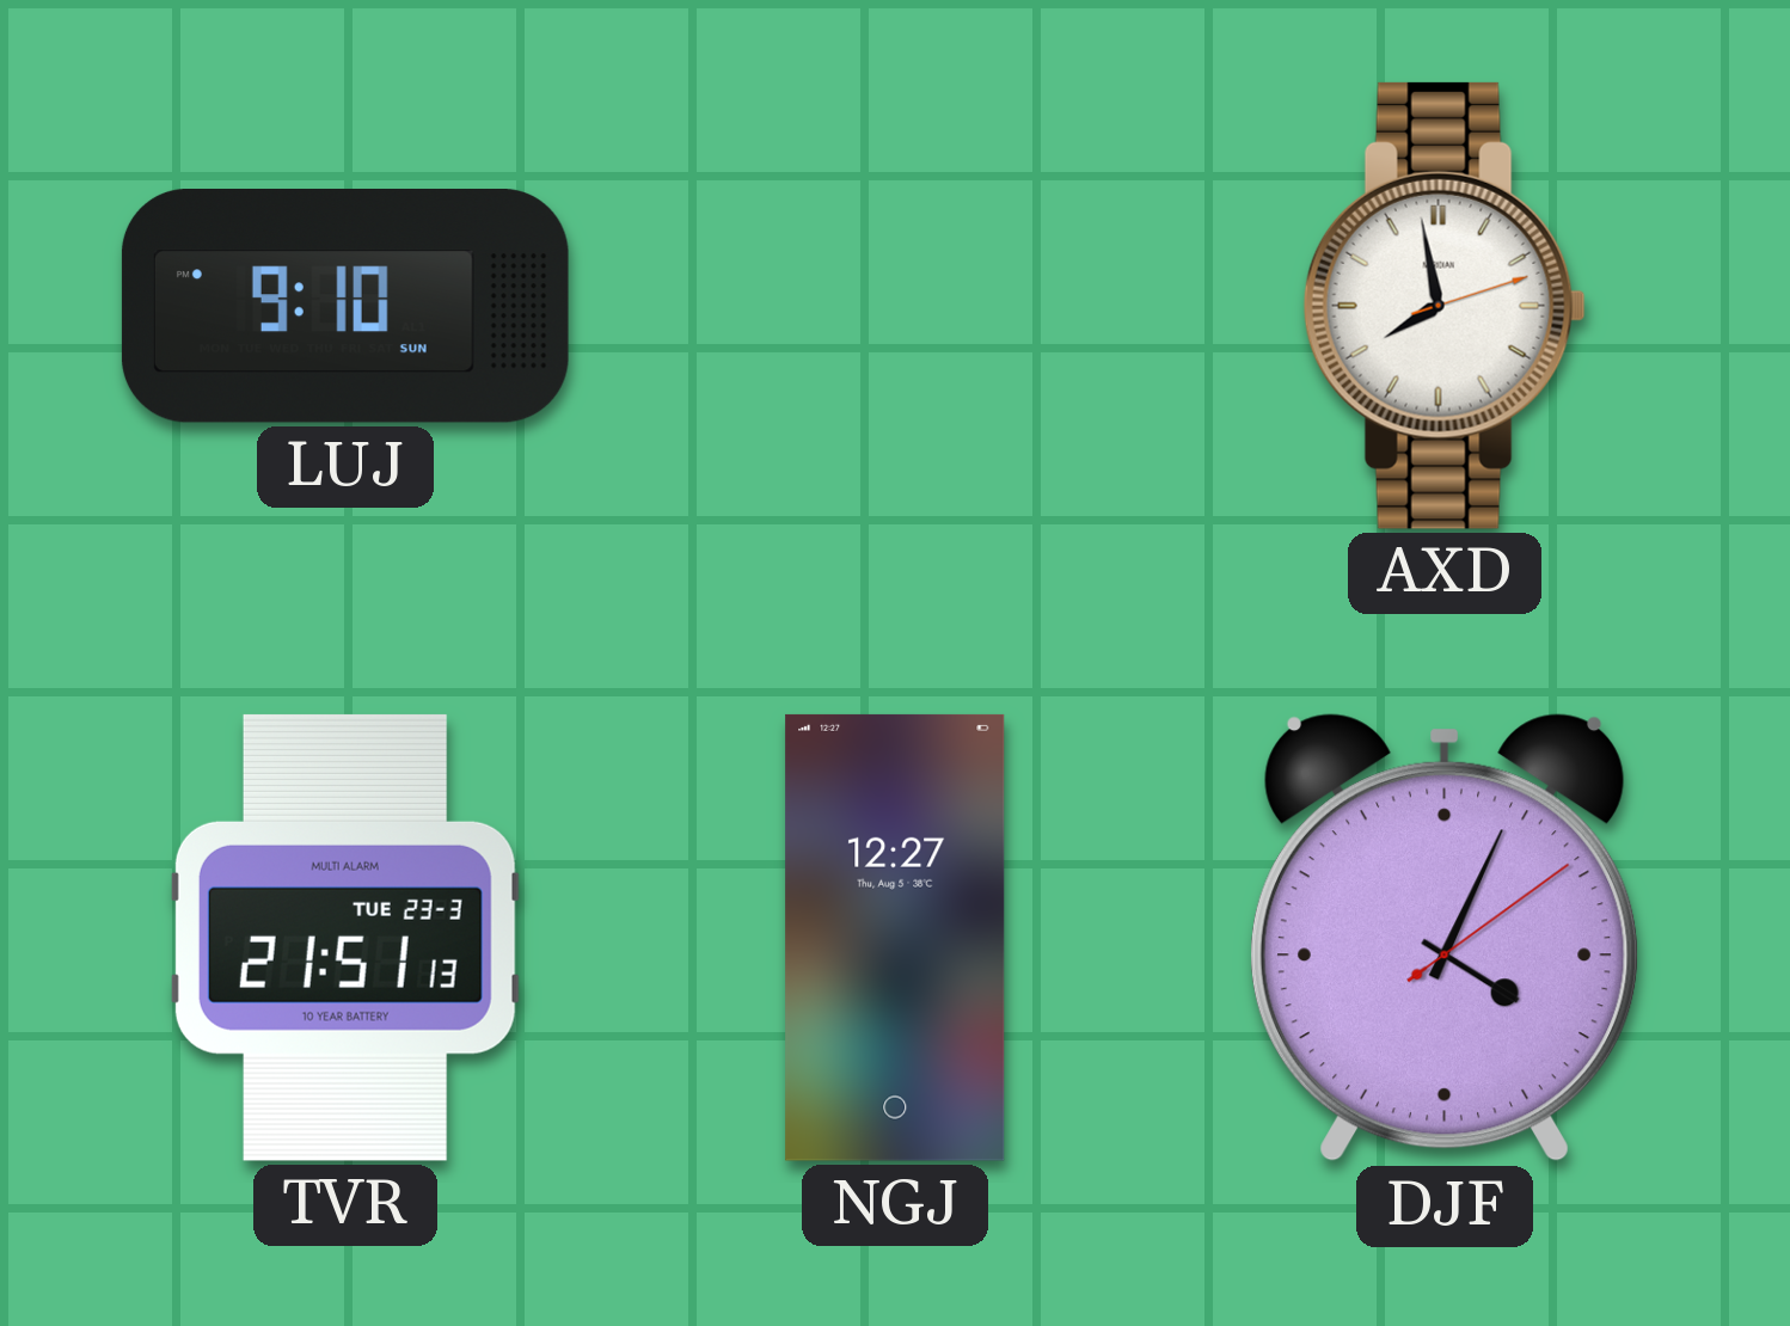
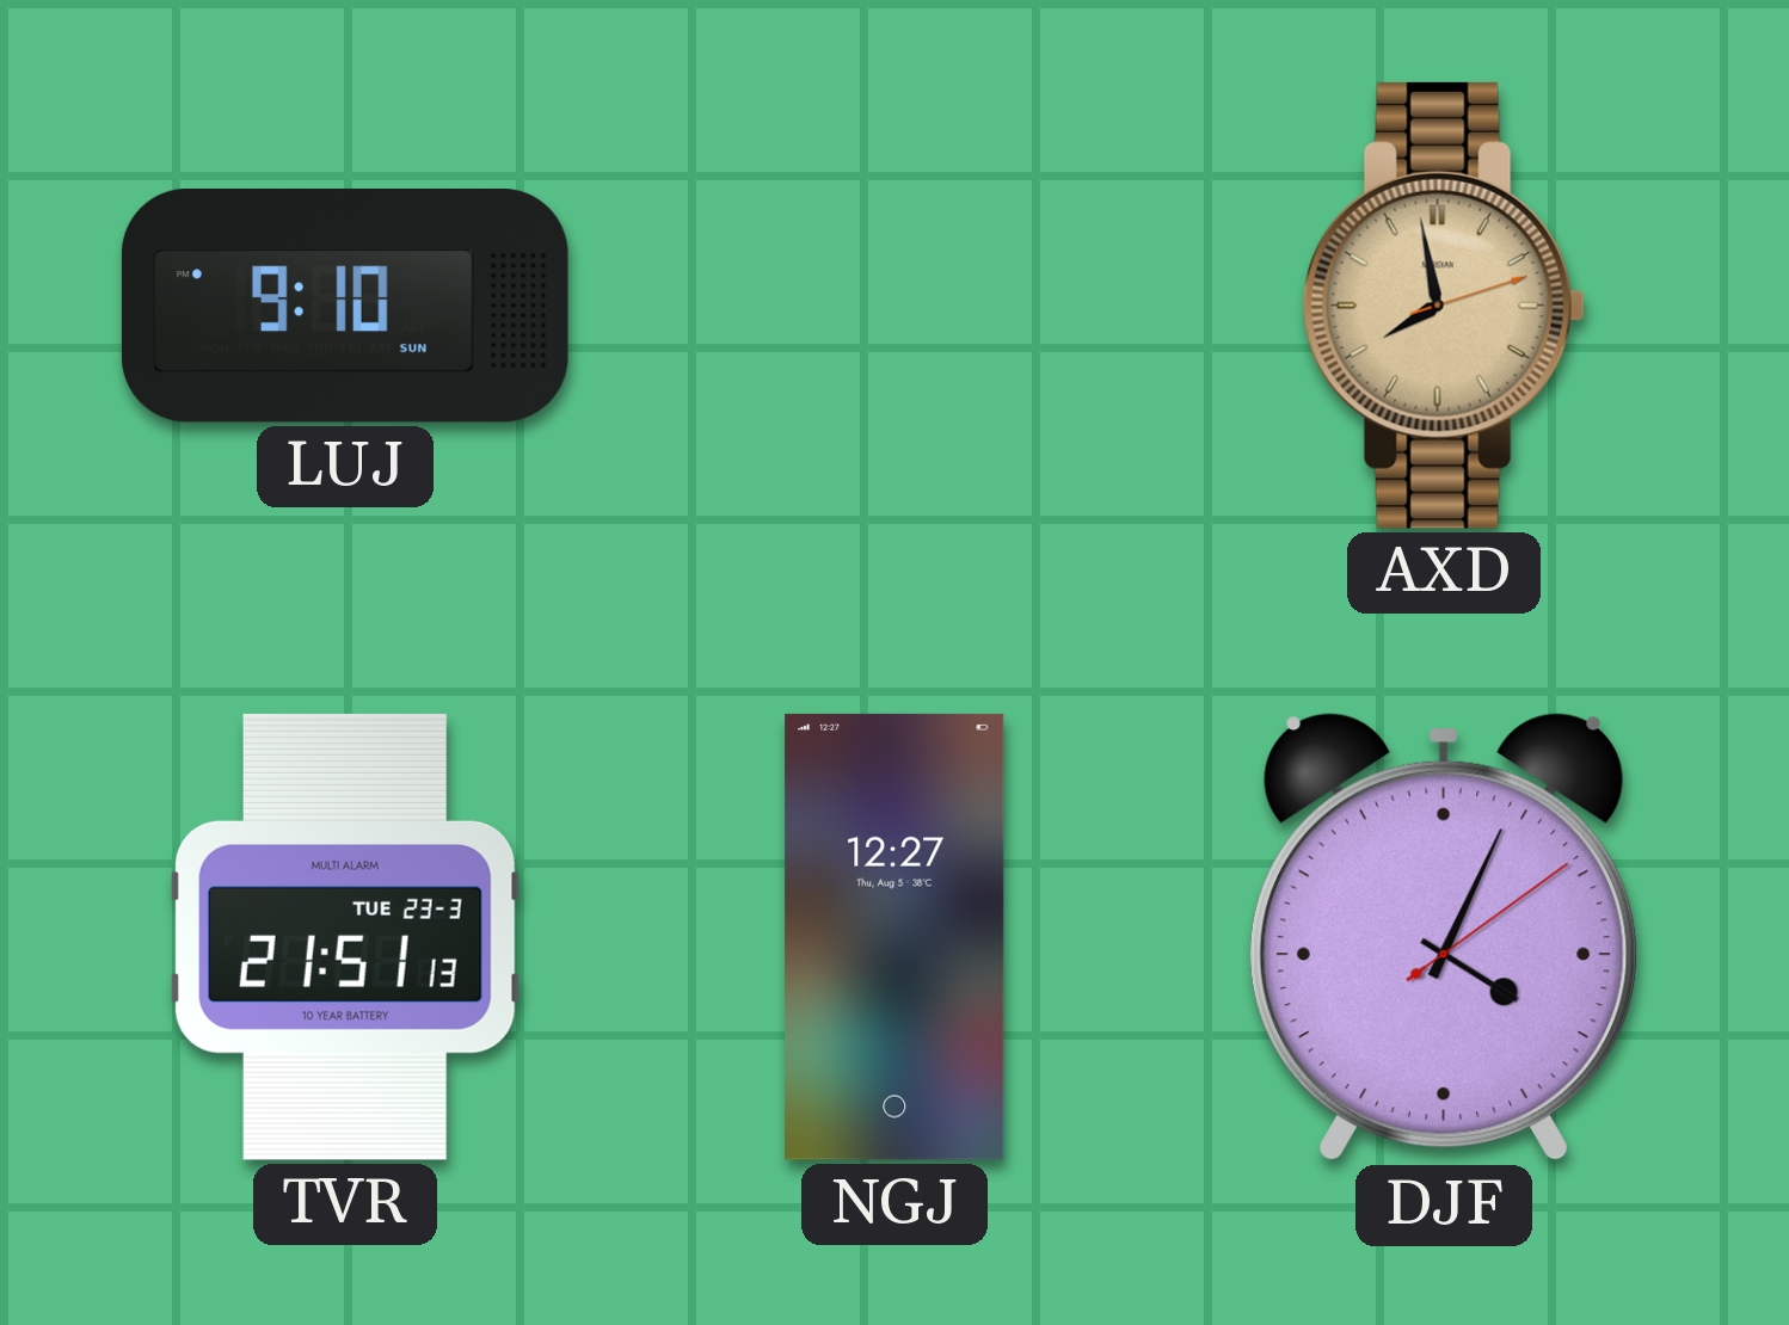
AXD dial: white -> champagne (1444, 306)
